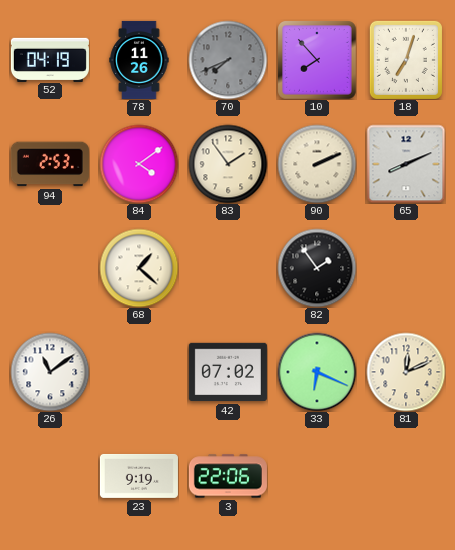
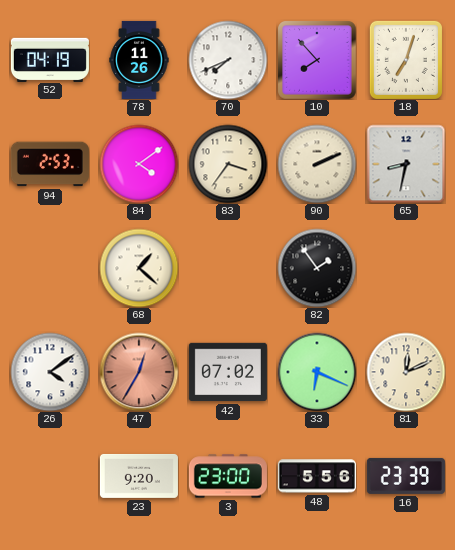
70 dial: grey -> white (228, 60)
83: 1:54 -> 3:36 (228, 164)
65: 8:11 -> 8:32 (406, 164)
26: 11:09 -> 4:09 (50, 372)
47: none -> 12:35 (139, 372)
23: 9:19 -> 9:20 (139, 476)
3: 22:06 -> 23:00 (228, 476)
48: none -> 5:56 (317, 476)
16: none -> 23:39 (406, 476)
